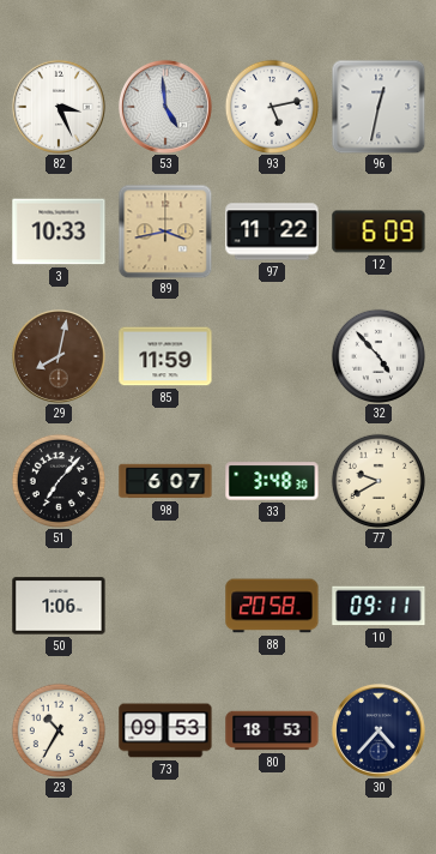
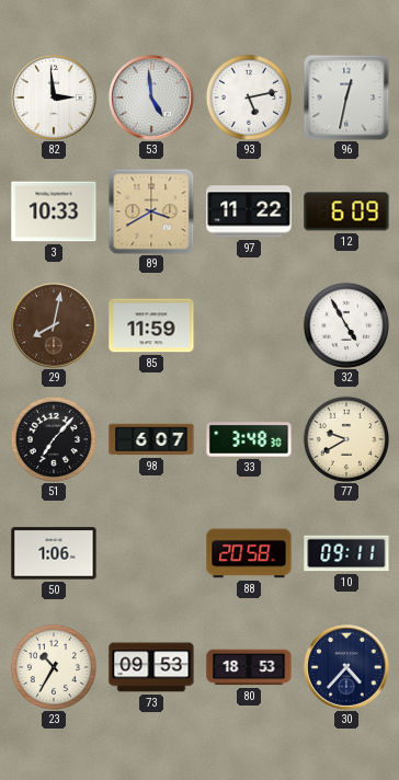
82: 3:26 -> 2:59 (54, 97)
89: 3:43 -> 3:40 (151, 211)
32: 4:53 -> 4:55 (345, 324)
